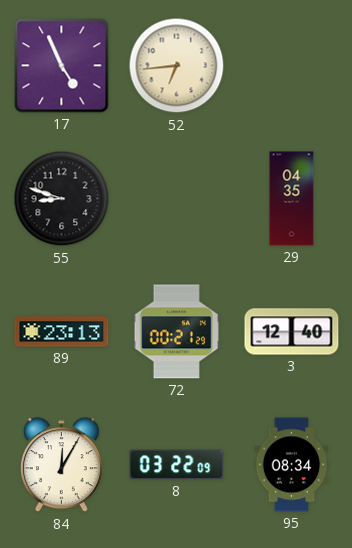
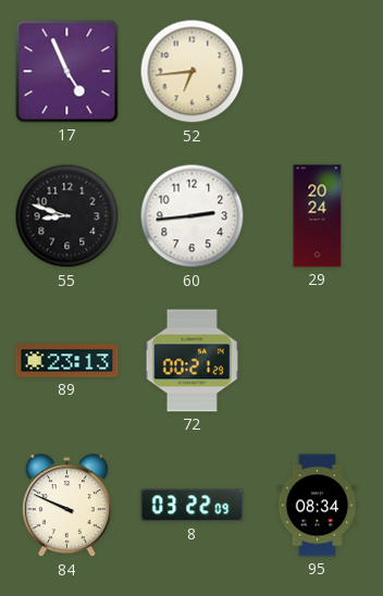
60: none -> 2:44 (193, 216)
29: 04:35 -> 20:24 (318, 216)
3: 12:40 -> none (292, 332)
84: 12:05 -> 9:49 (66, 506)
